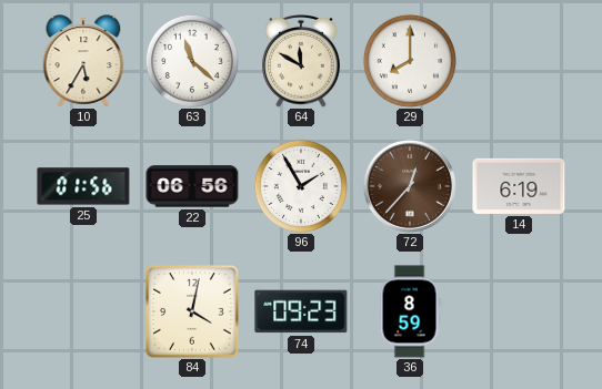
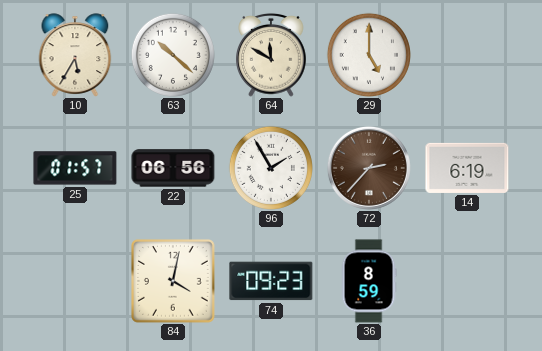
63: 11:22 -> 10:22 (173, 55)
29: 8:00 -> 5:00 (369, 55)
25: 01:56 -> 01:57 (75, 168)
72: 12:37 -> 2:37 (369, 168)
